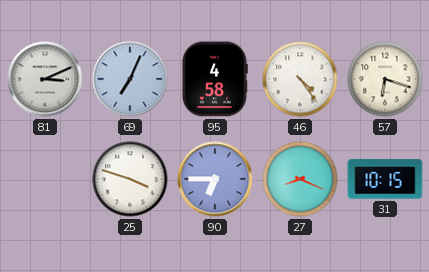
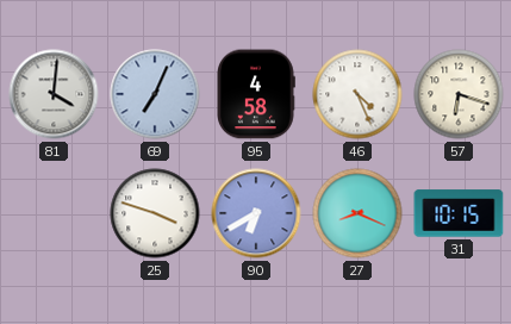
81: 3:11 -> 4:01 (54, 94)
46: 4:24 -> 4:26 (357, 94)
90: 6:45 -> 6:40 (256, 213)
